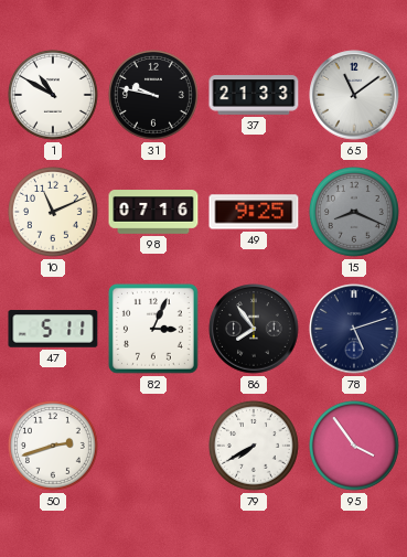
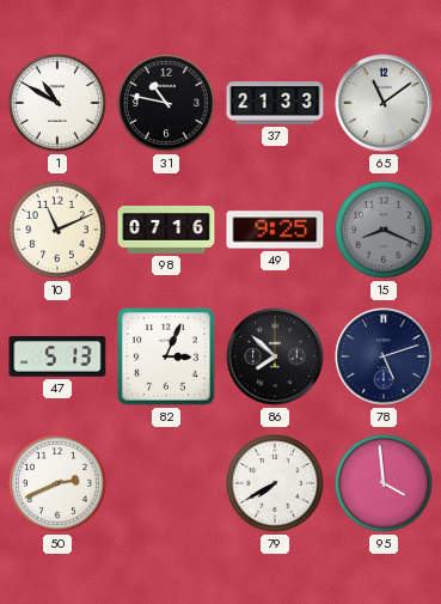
31: 9:47 -> 10:47 (166, 103)
47: 5:11 -> 5:13 (57, 356)
86: 7:54 -> 7:52 (275, 356)
50: 2:42 -> 2:41 (57, 483)
95: 3:54 -> 3:59 (384, 483)
